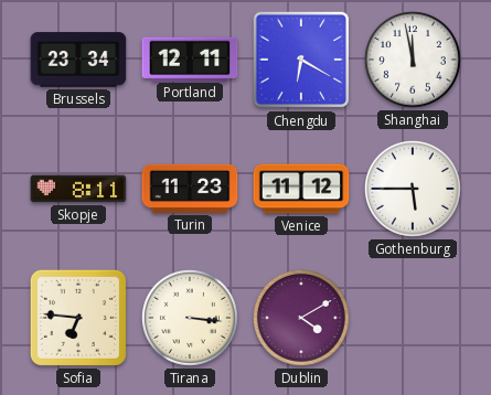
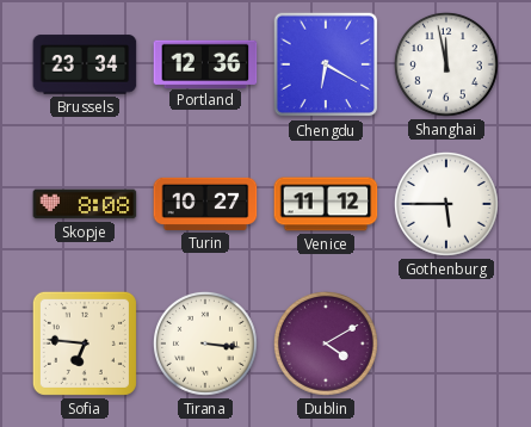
Portland: 12:11 -> 12:36 (205, 63)
Skopje: 8:11 -> 8:08 (85, 204)
Turin: 11:23 -> 10:27 (205, 204)
